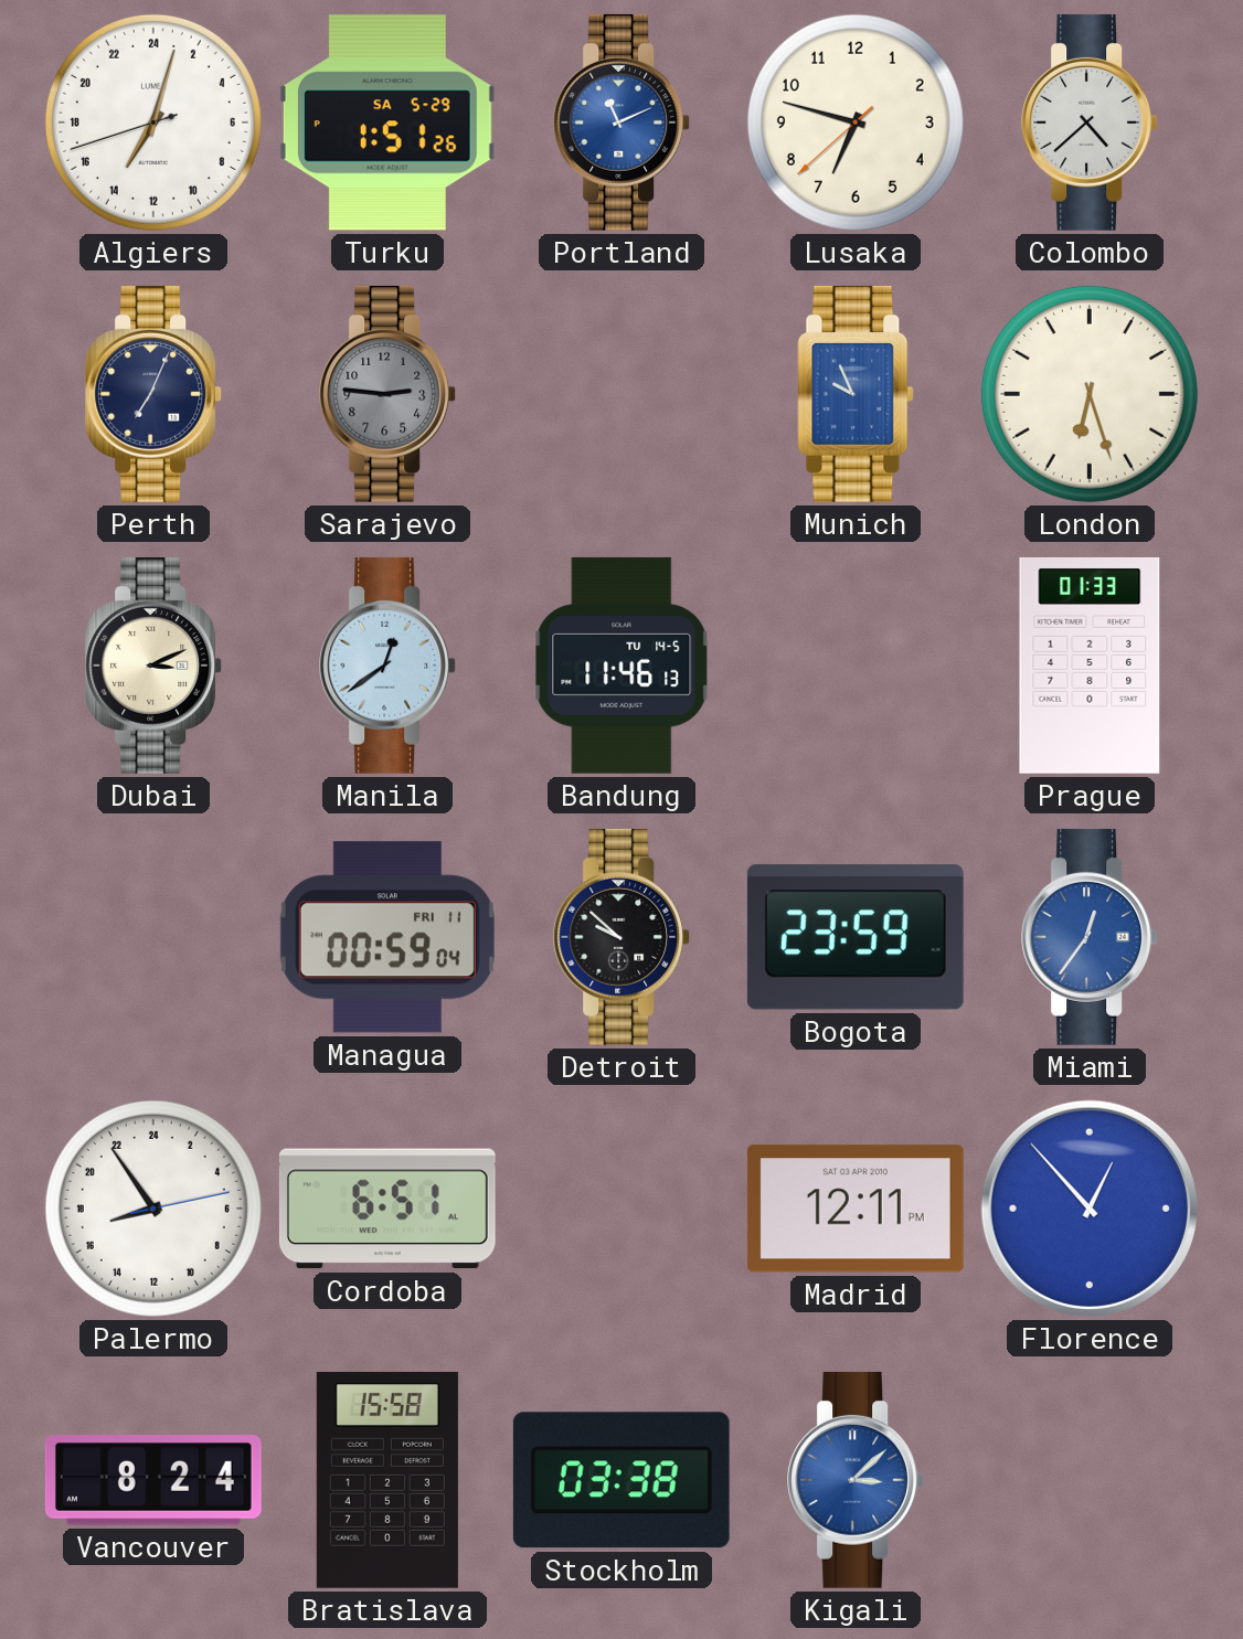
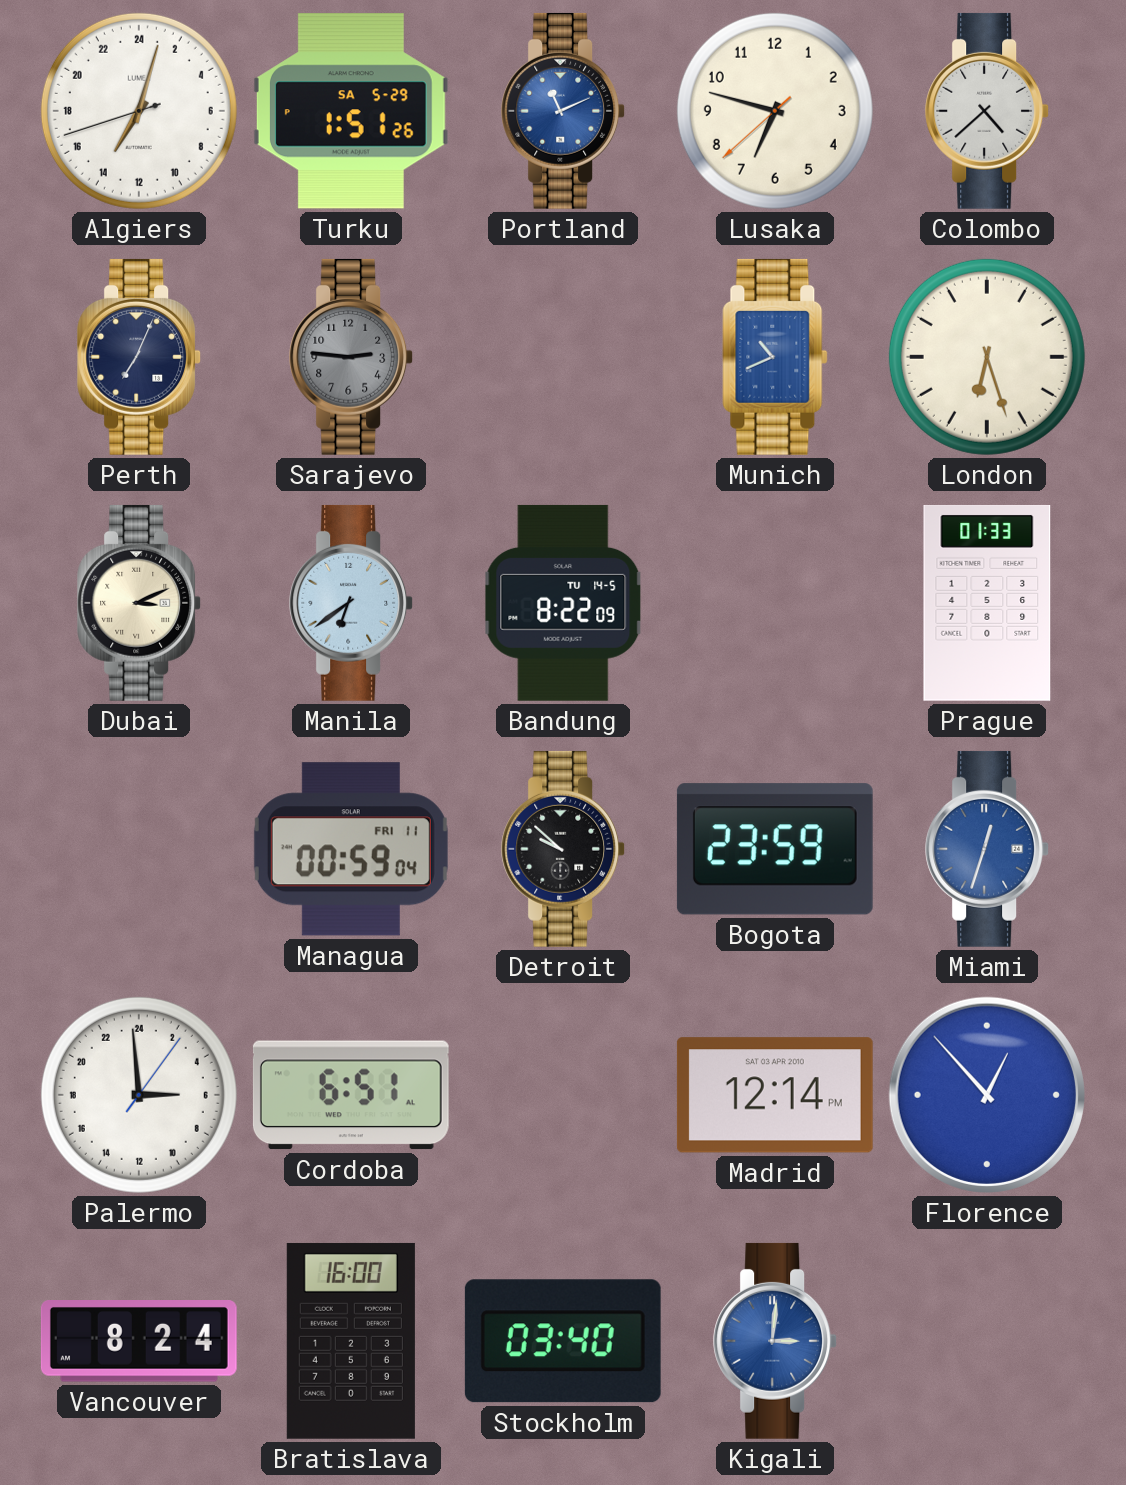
Munich: 9:56 -> 10:41 (775, 357)
Manila: 12:39 -> 6:39 (352, 603)
Bandung: 11:46 -> 8:22 (563, 603)
Miami: 12:36 -> 12:33 (988, 849)
Palermo: 16:54 -> 5:59 (139, 1095)
Madrid: 12:11 -> 12:14 (775, 1095)
Bratislava: 15:58 -> 16:00 (351, 1341)
Stockholm: 03:38 -> 03:40 (563, 1341)
Kigali: 3:08 -> 3:01 (776, 1341)
